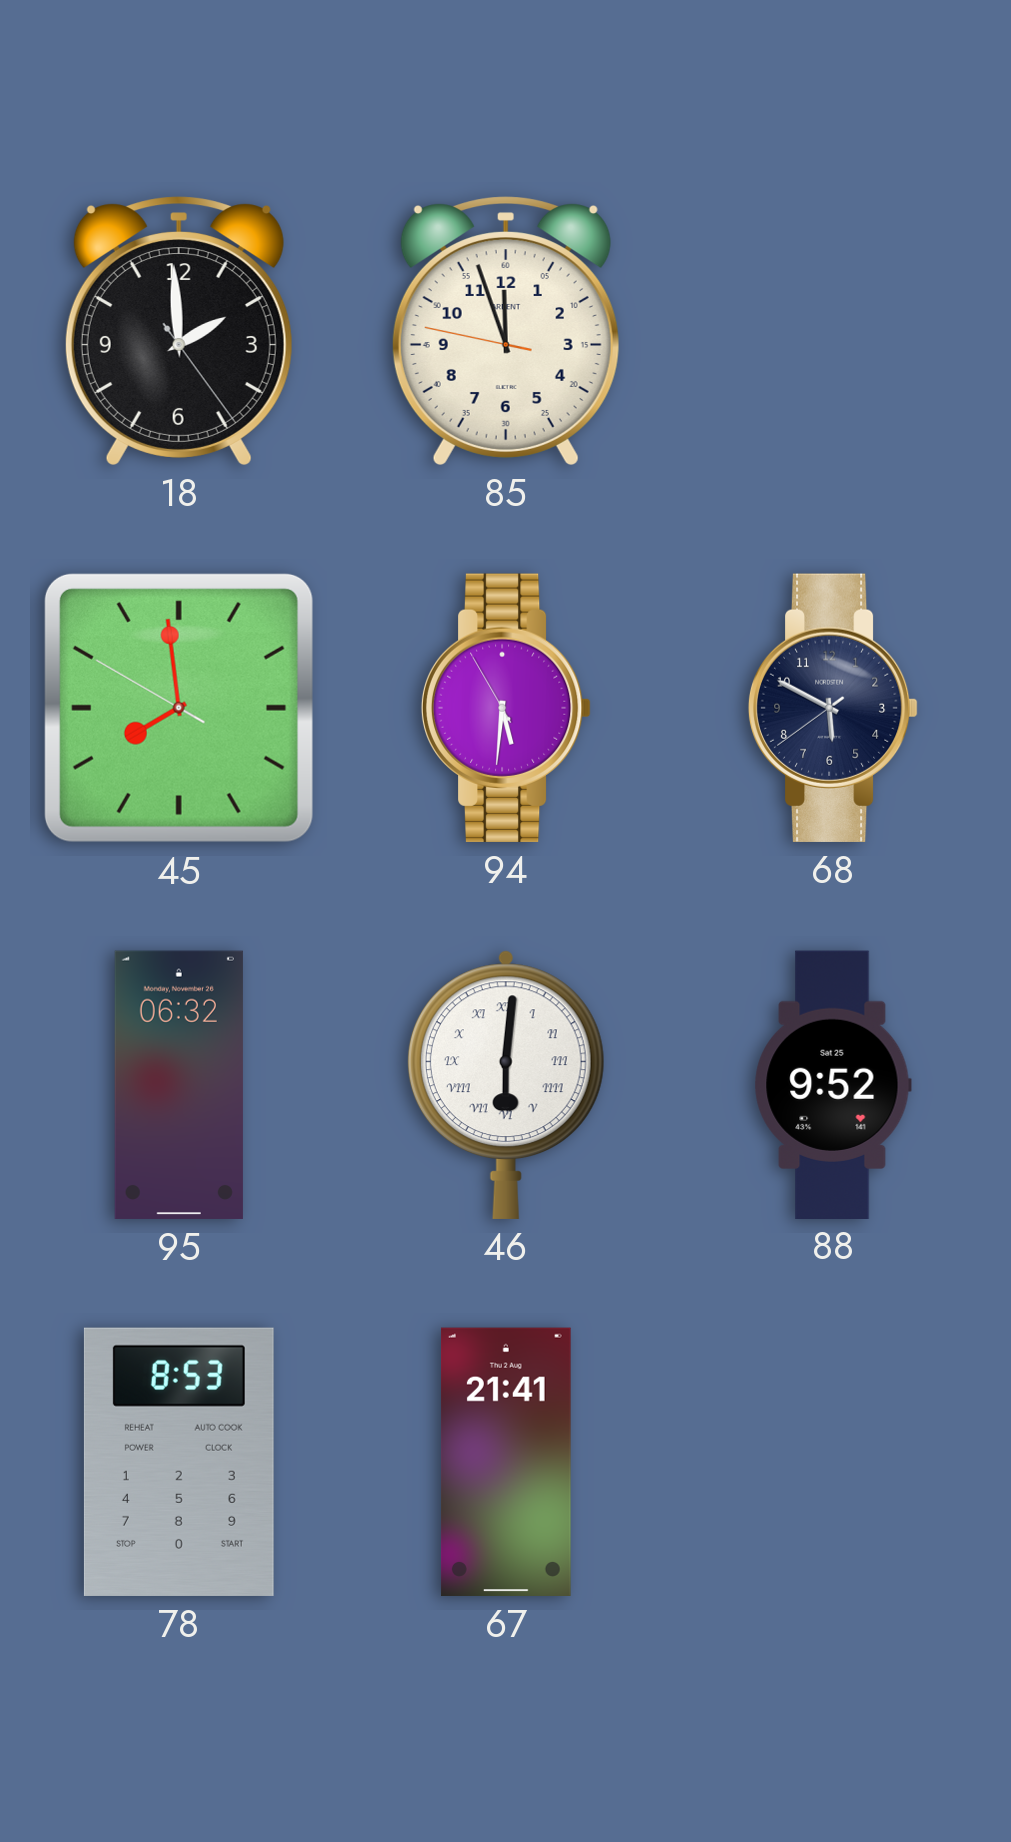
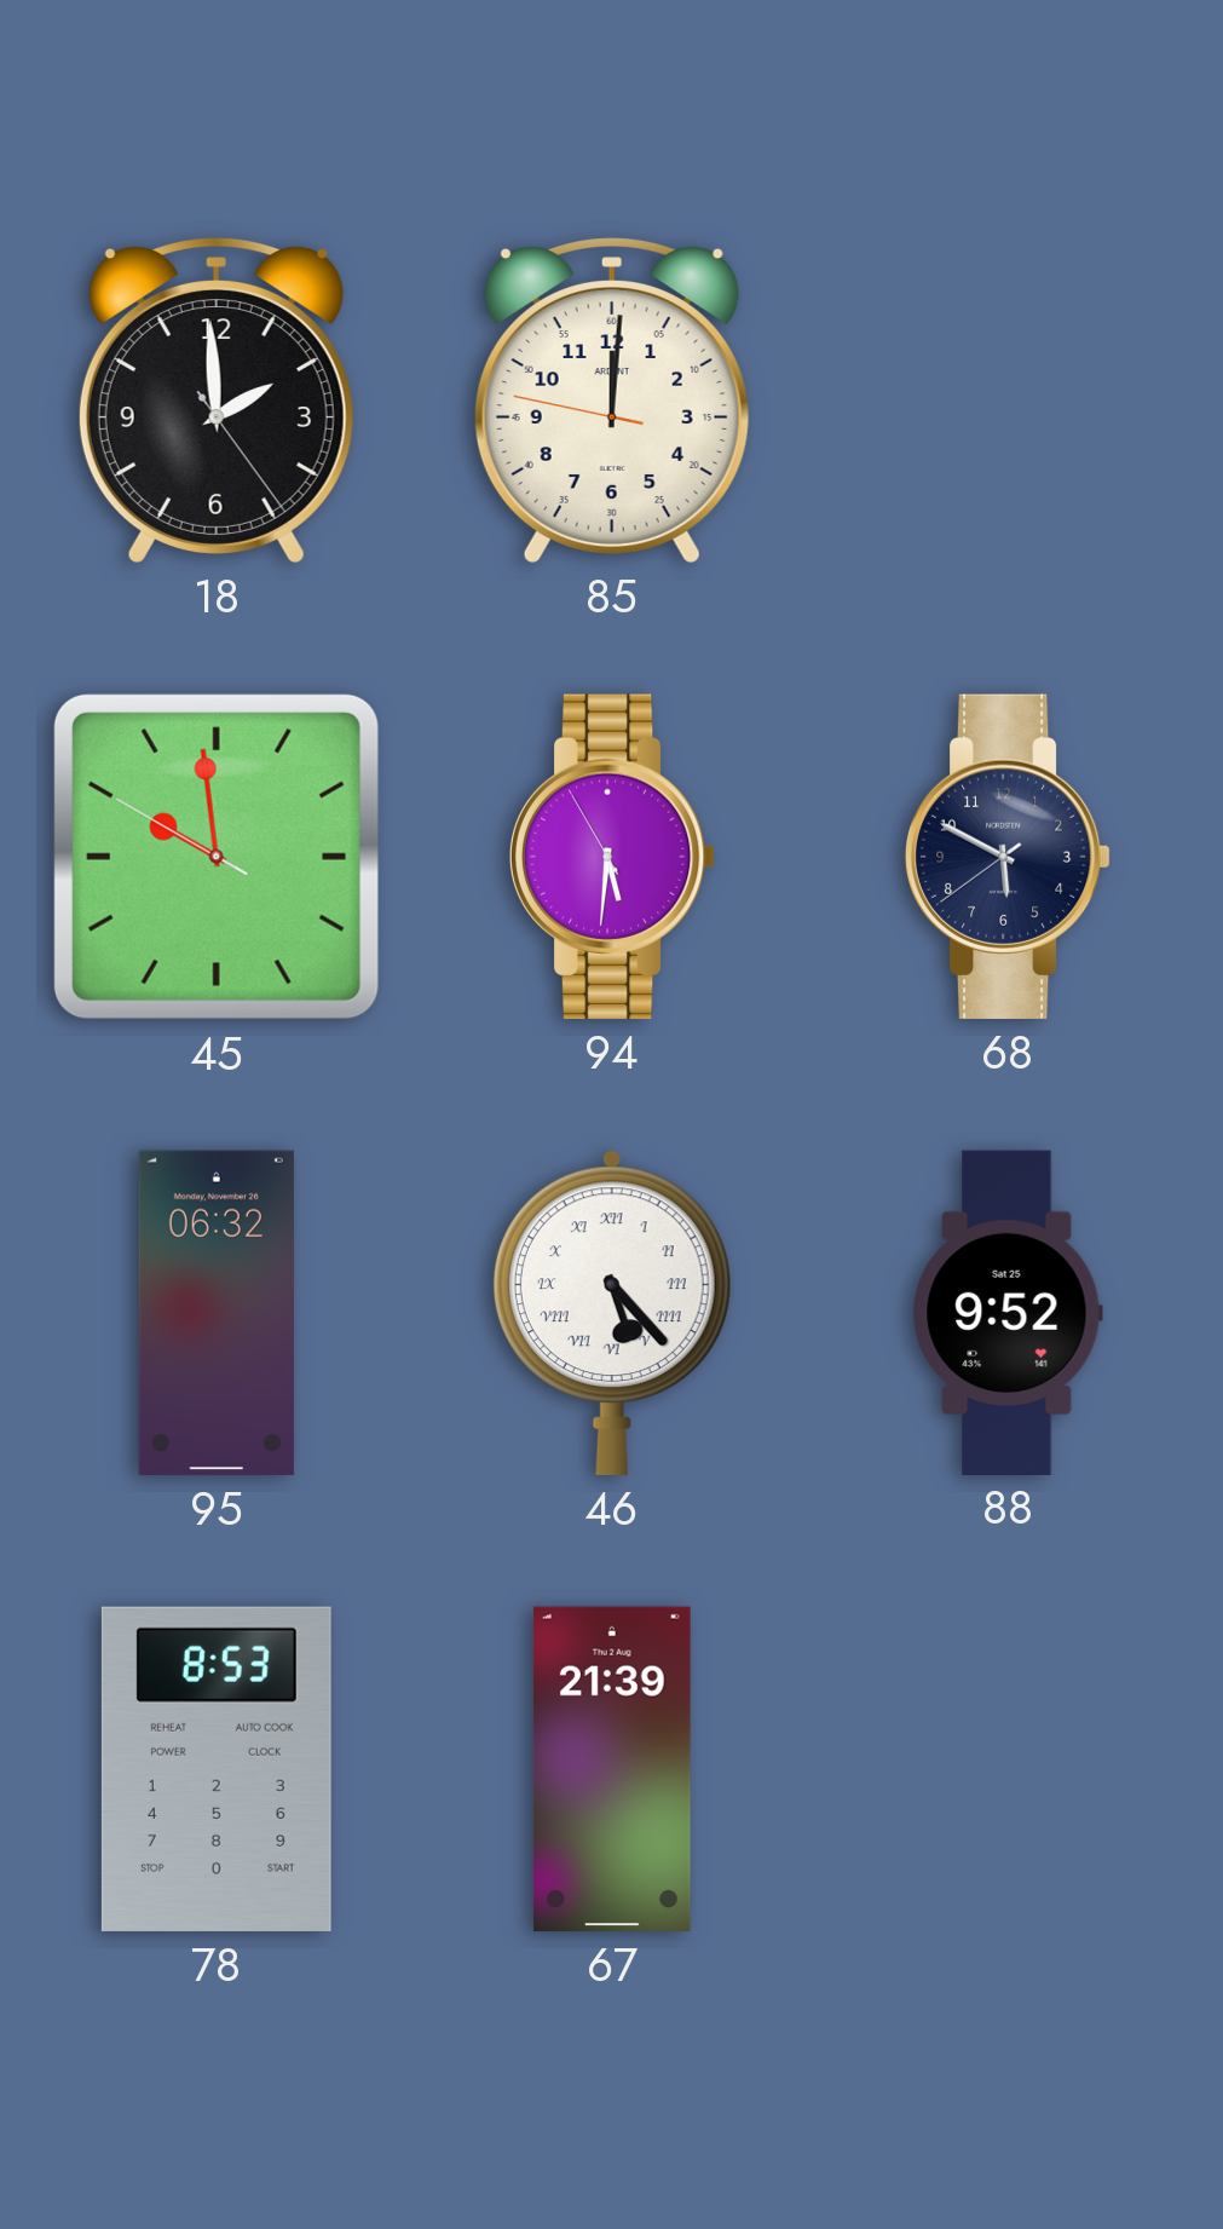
85: 11:56 -> 12:00 (612, 401)
45: 7:58 -> 9:58 (217, 857)
46: 6:01 -> 5:23 (612, 1313)
67: 21:41 -> 21:39 (612, 1769)
